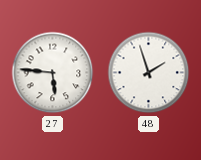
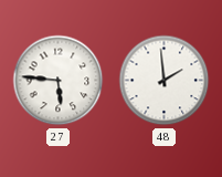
48: 1:57 -> 1:59 (165, 81)
